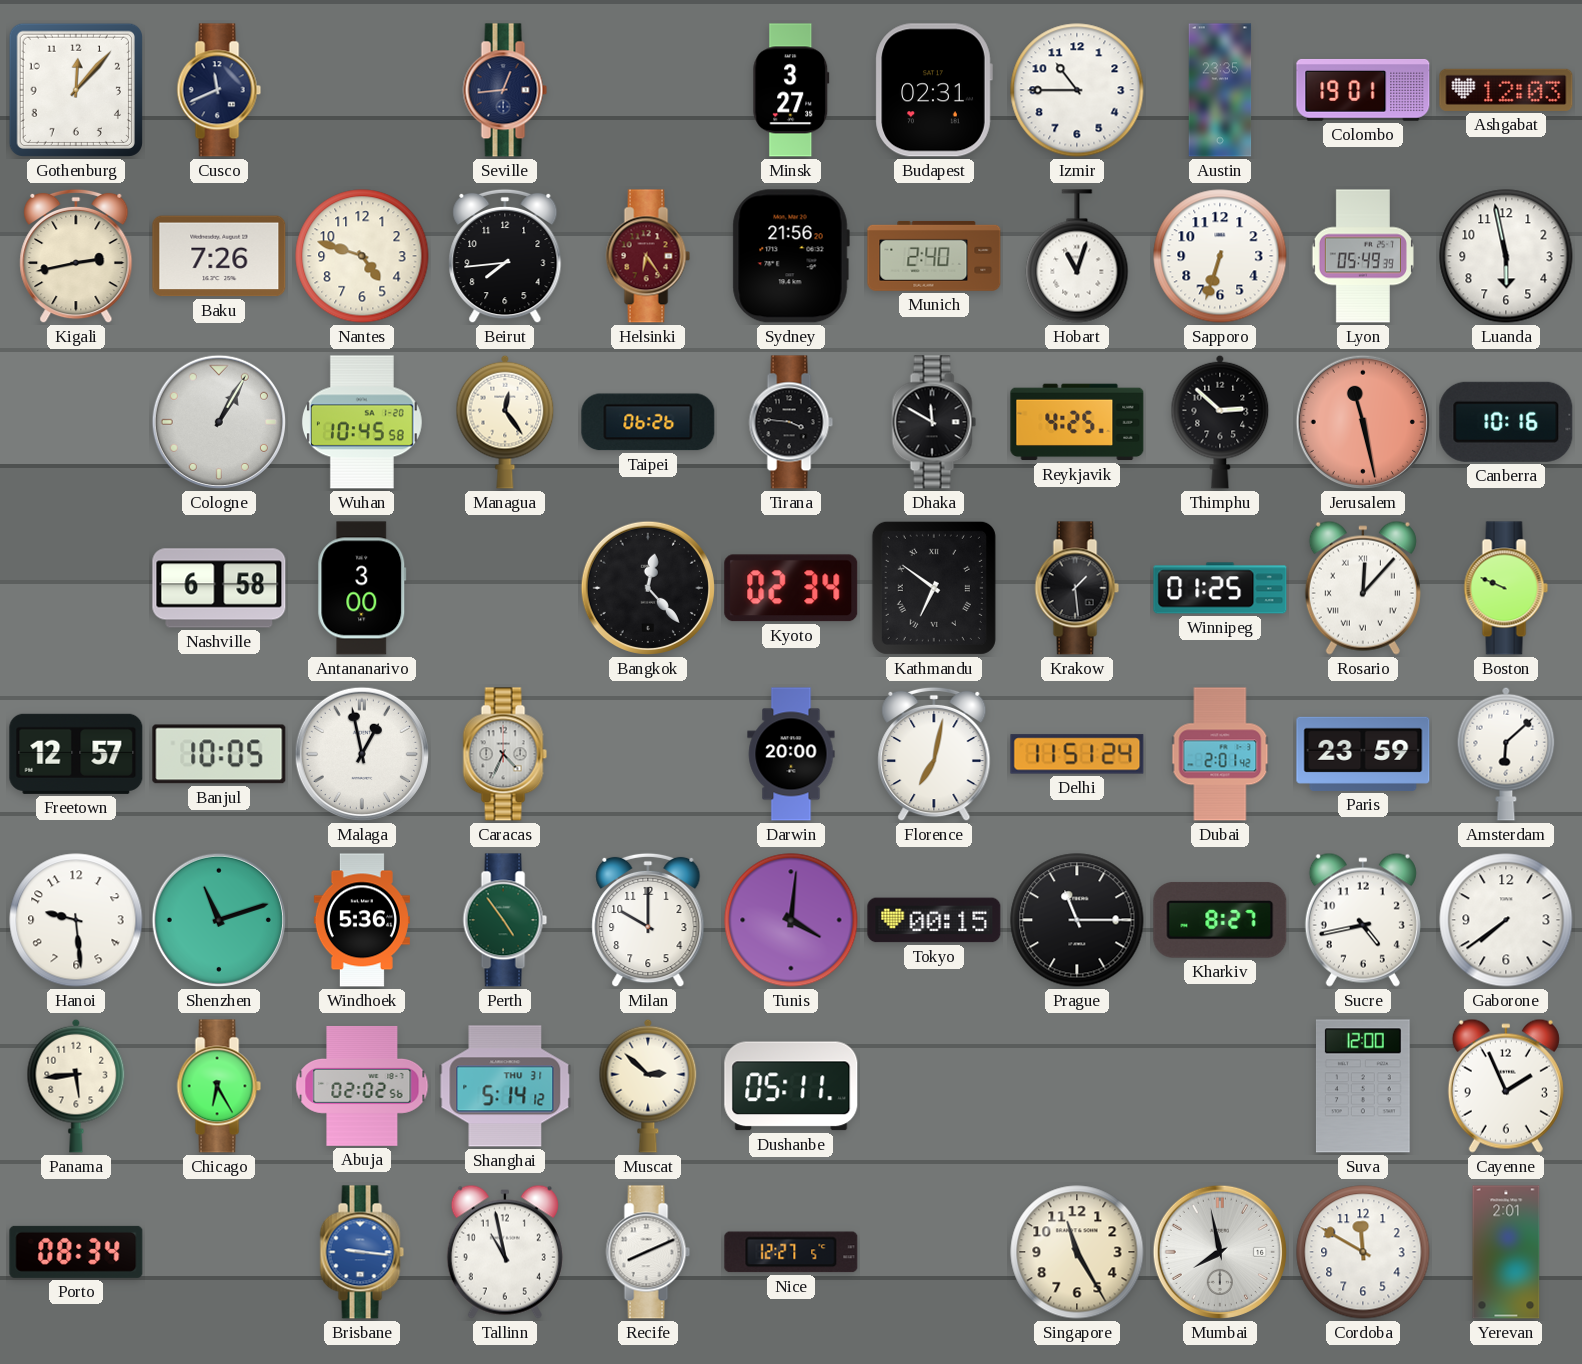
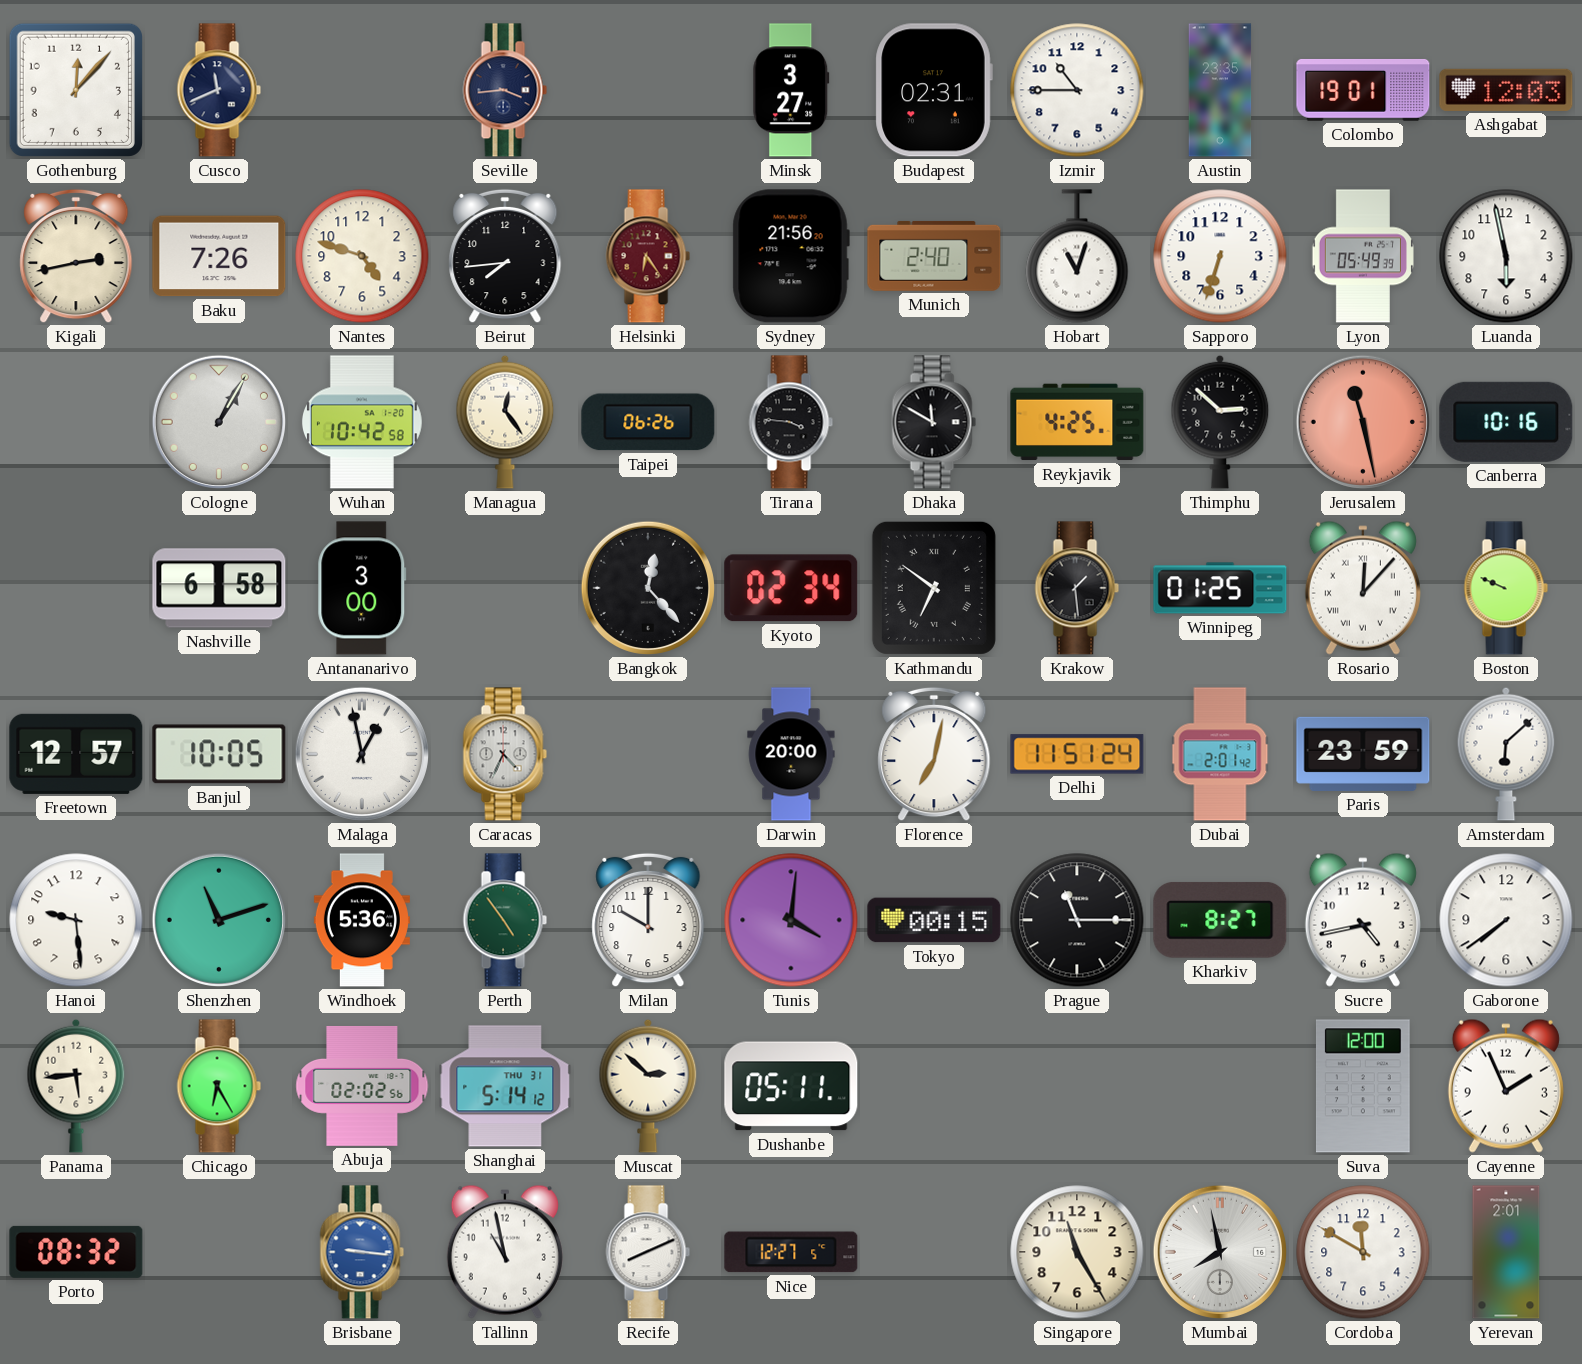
Seville: 12:44 -> 3:44 (505, 90)
Wuhan: 10:45 -> 10:42 (362, 422)
Porto: 08:34 -> 08:32 (76, 1252)
